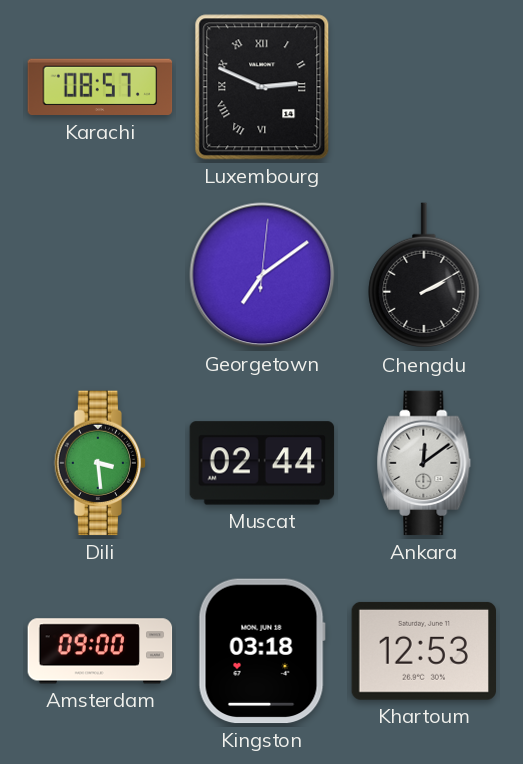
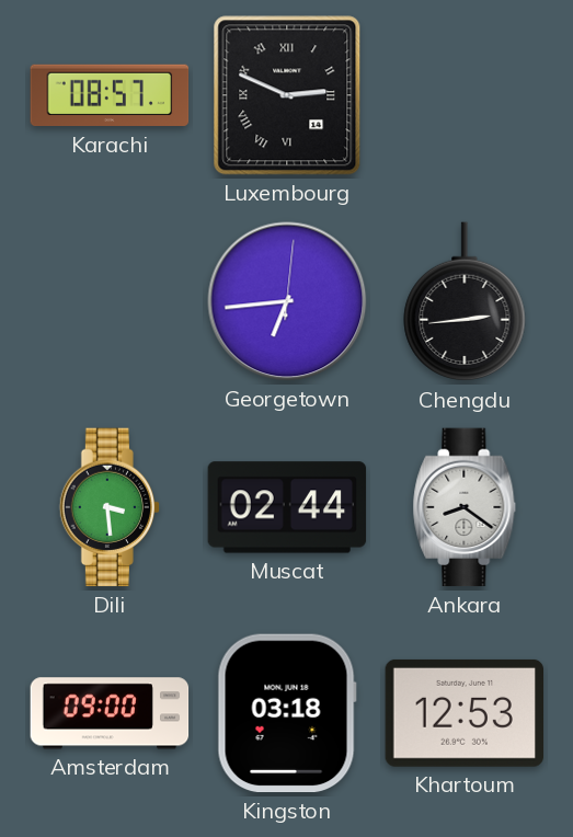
Georgetown: 7:09 -> 6:44 (287, 301)
Chengdu: 2:10 -> 2:44 (465, 302)
Ankara: 12:09 -> 8:21 (465, 507)
